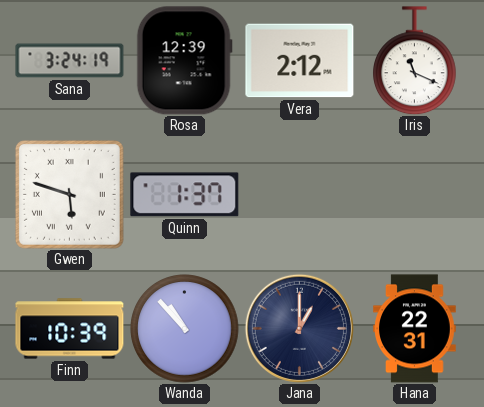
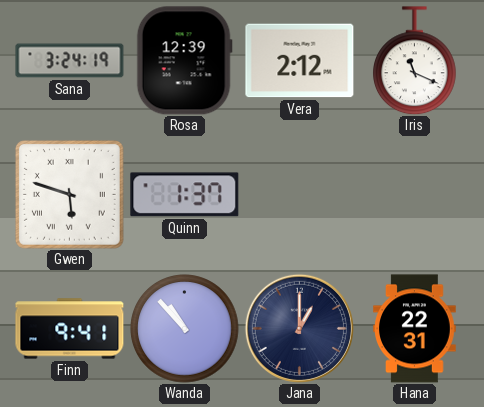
Finn: 10:39 -> 9:41 (70, 329)
